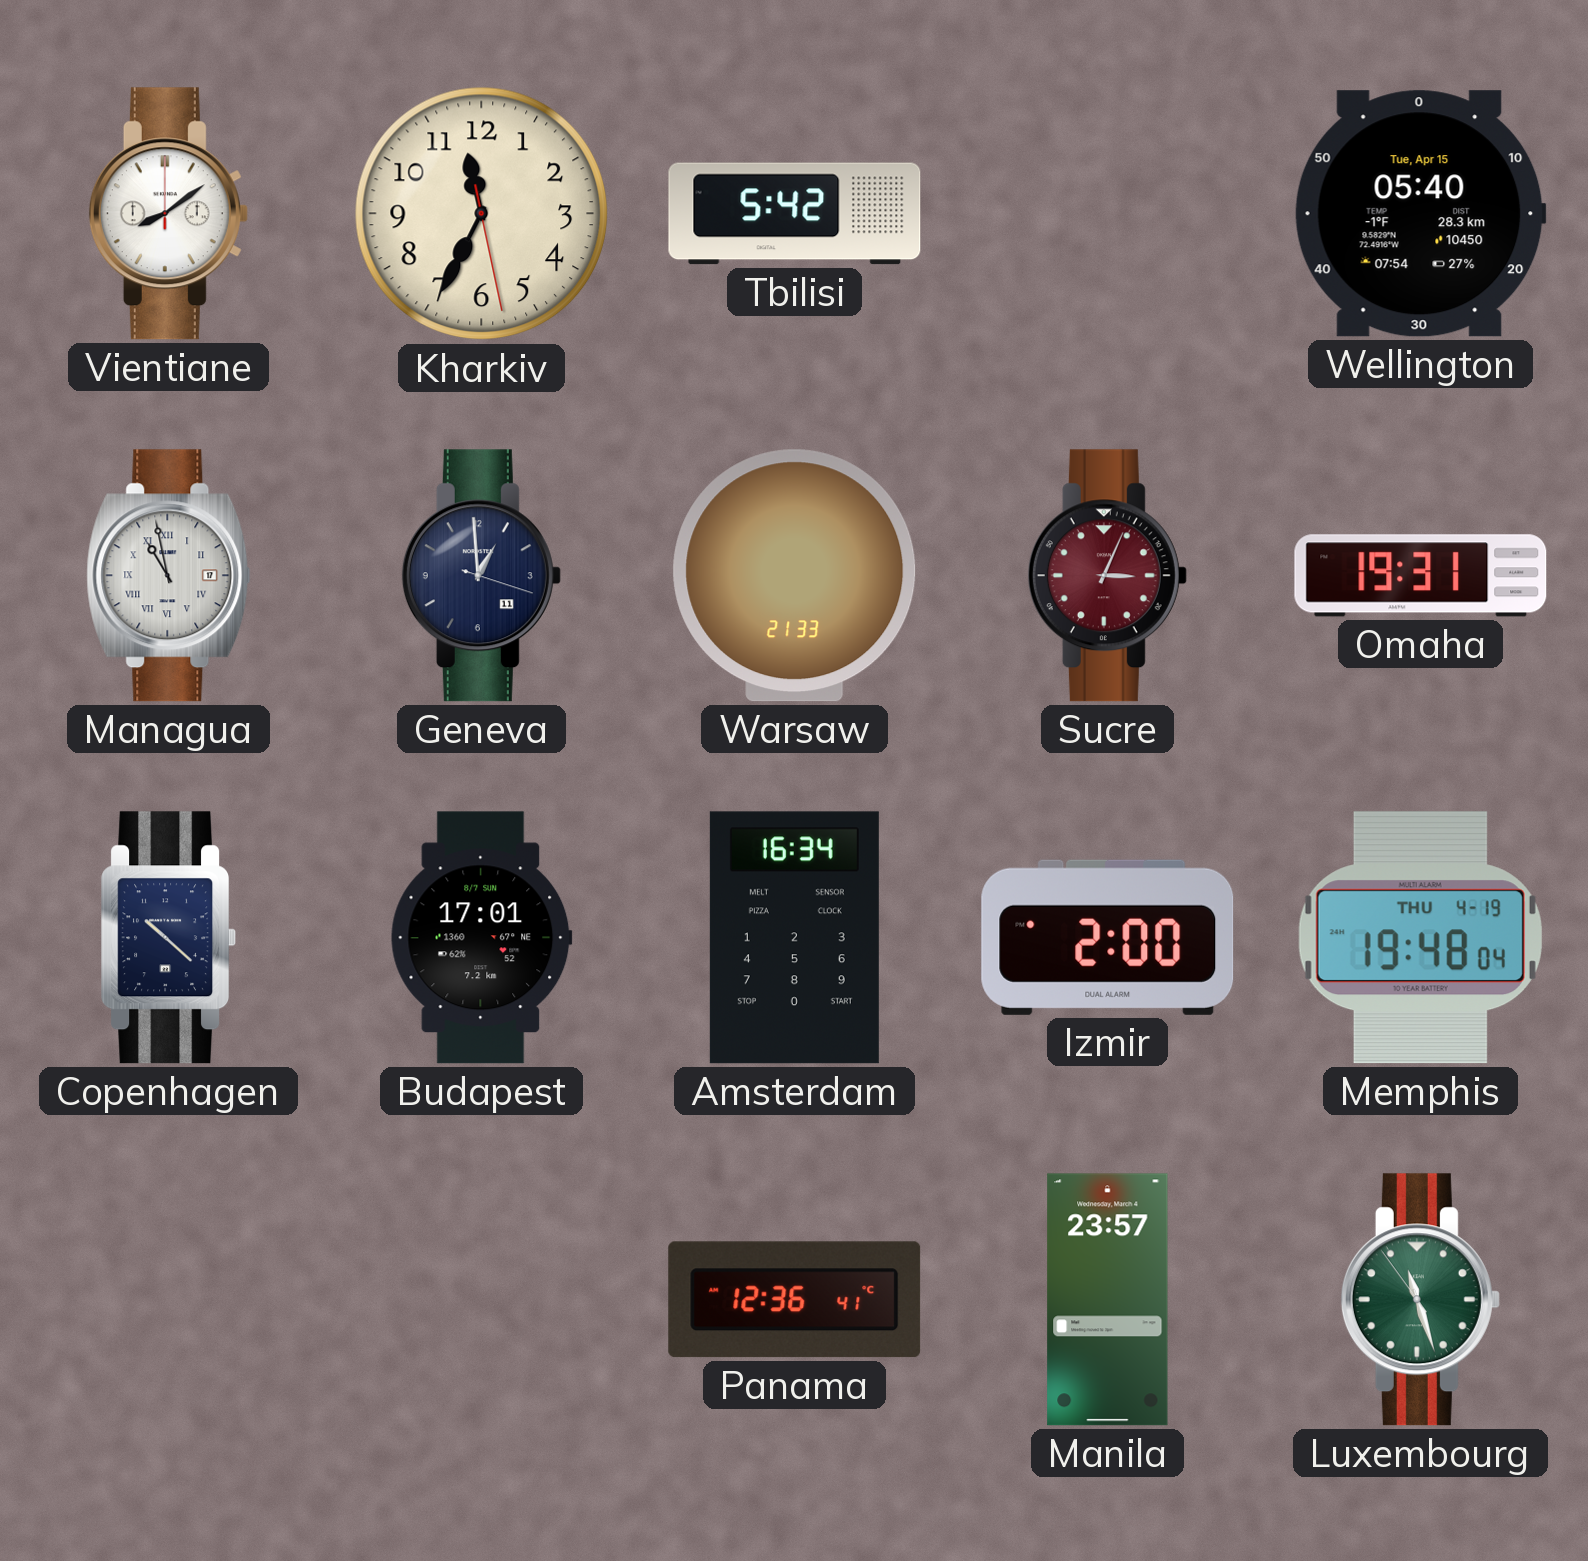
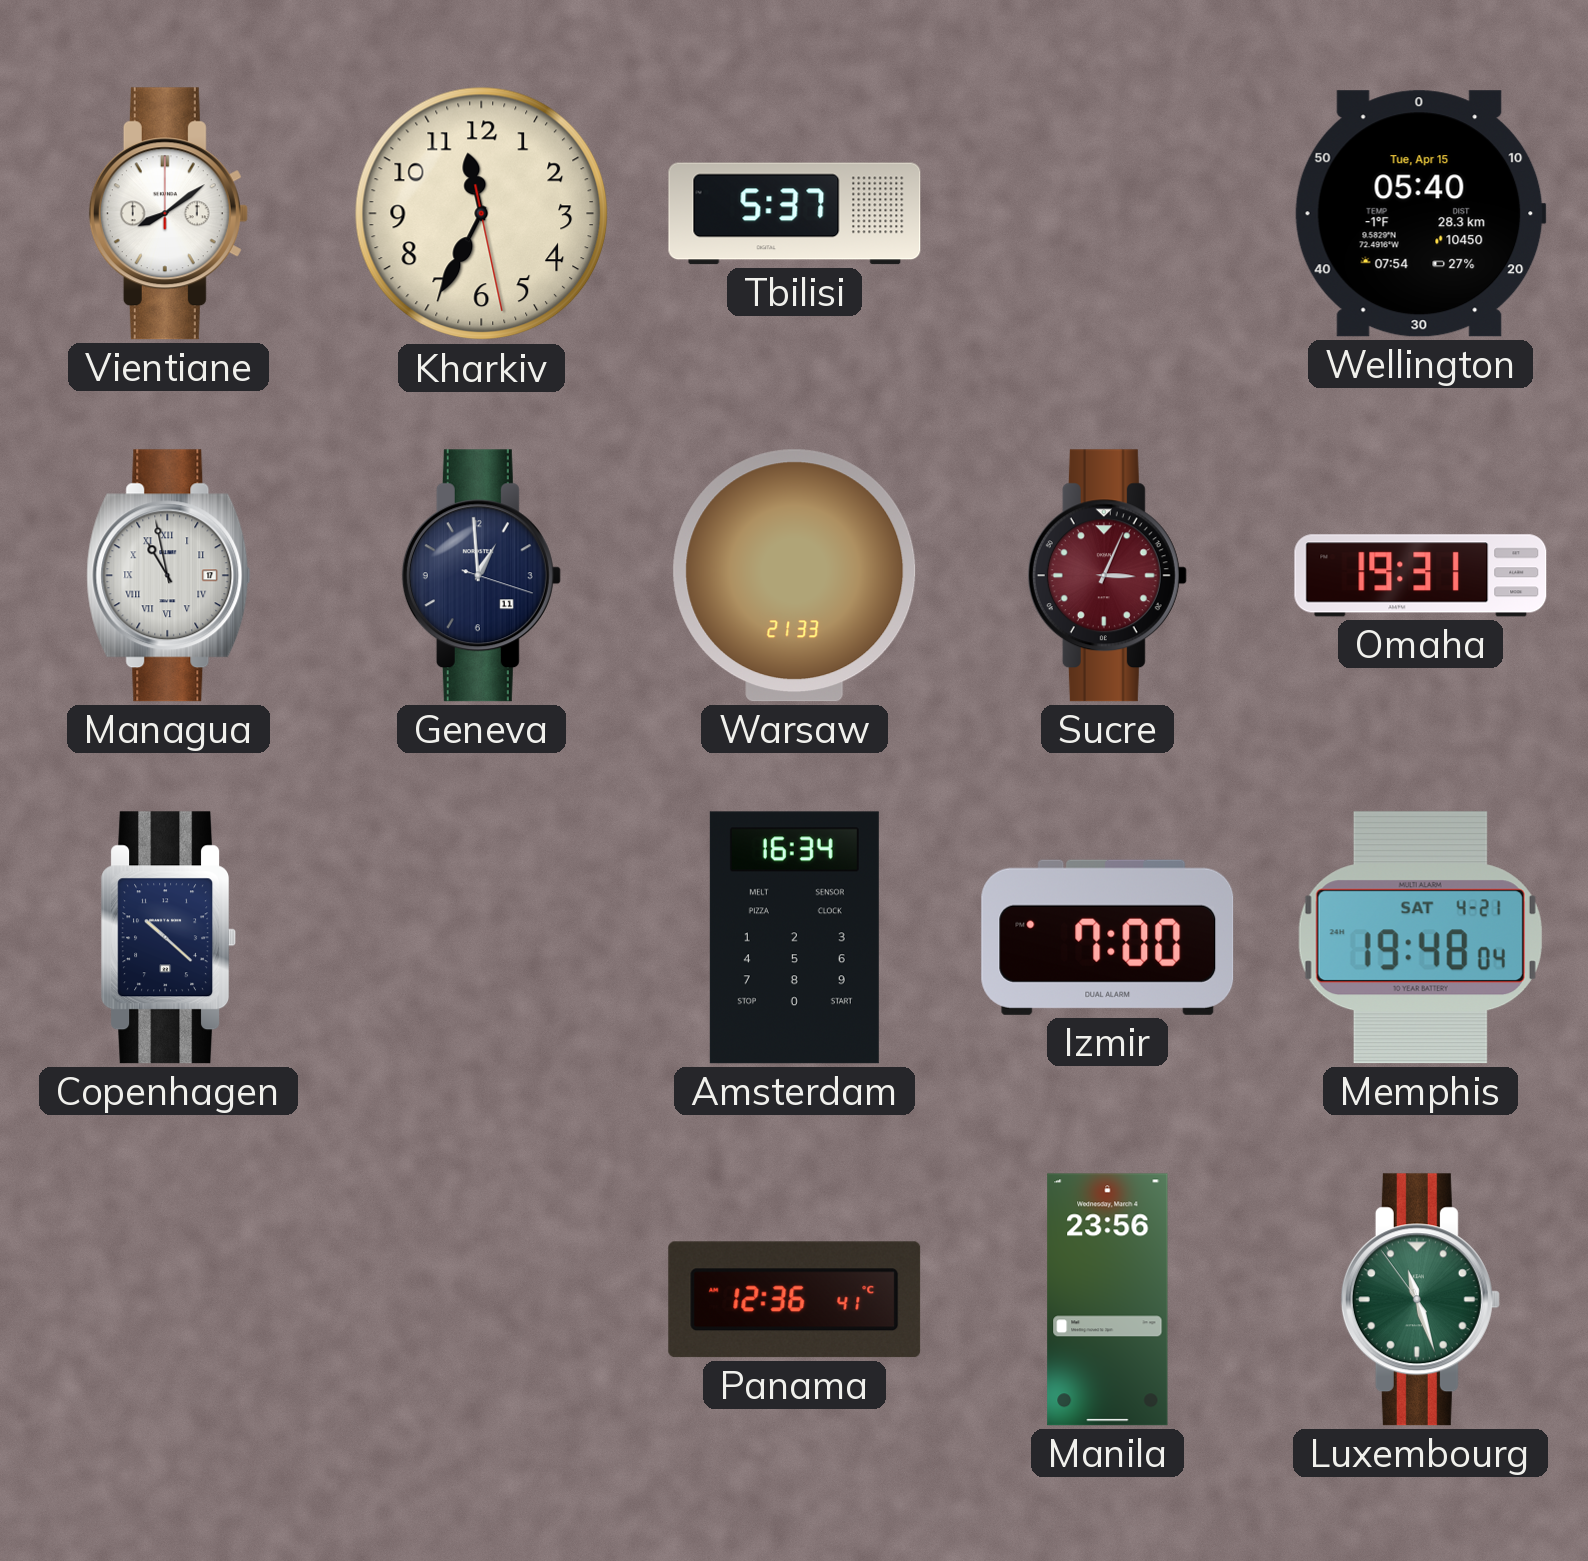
Tbilisi: 5:42 -> 5:37 (795, 214)
Budapest: 17:01 -> none (481, 938)
Izmir: 2:00 -> 7:00 (1108, 937)
Memphis date: THU 4-19 -> SAT 4-21 (1420, 938)
Manila: 23:57 -> 23:56 (1108, 1300)
